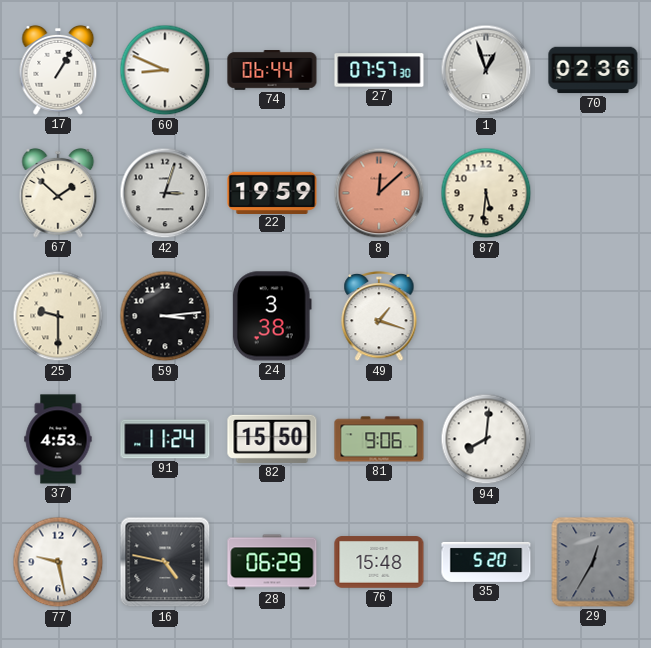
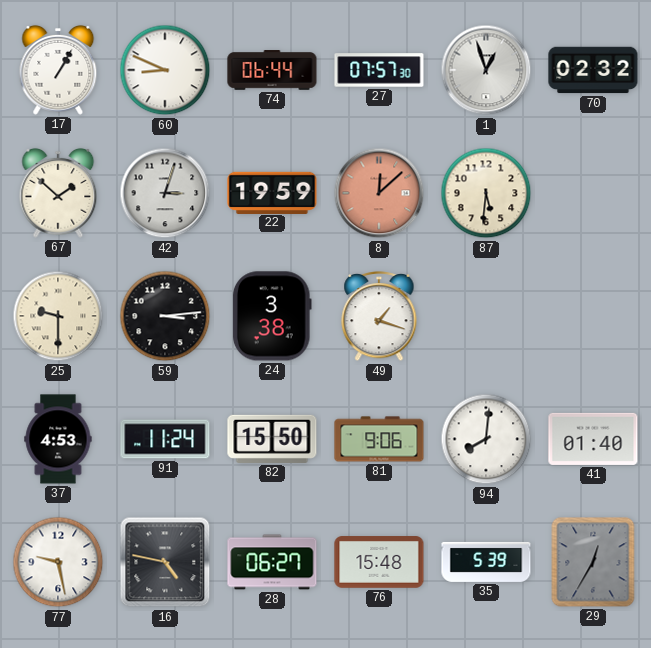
70: 02:36 -> 02:32 (593, 70)
41: none -> 01:40 (593, 439)
28: 06:29 -> 06:27 (272, 562)
35: 5:20 -> 5:39 (486, 562)
